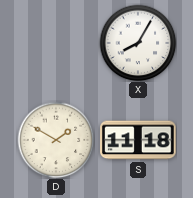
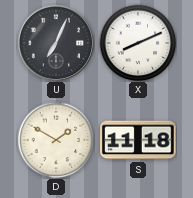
U: none -> 7:04 (55, 42)
X: 8:05 -> 8:11 (138, 43)
